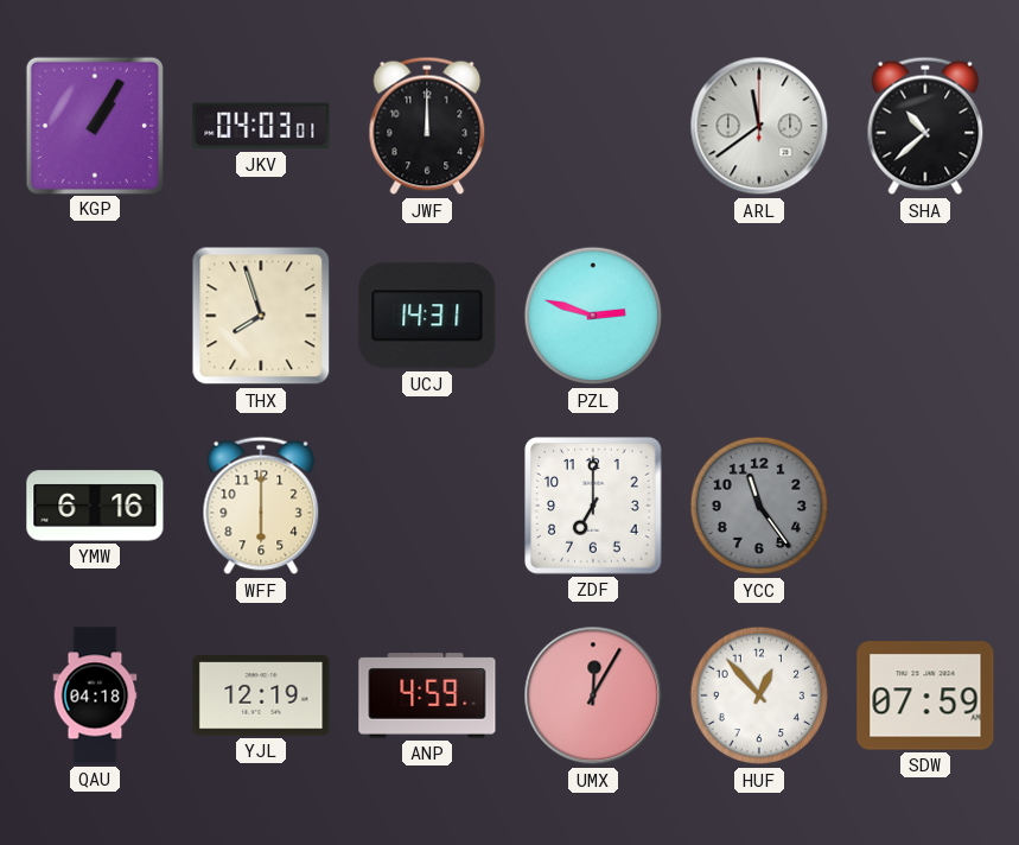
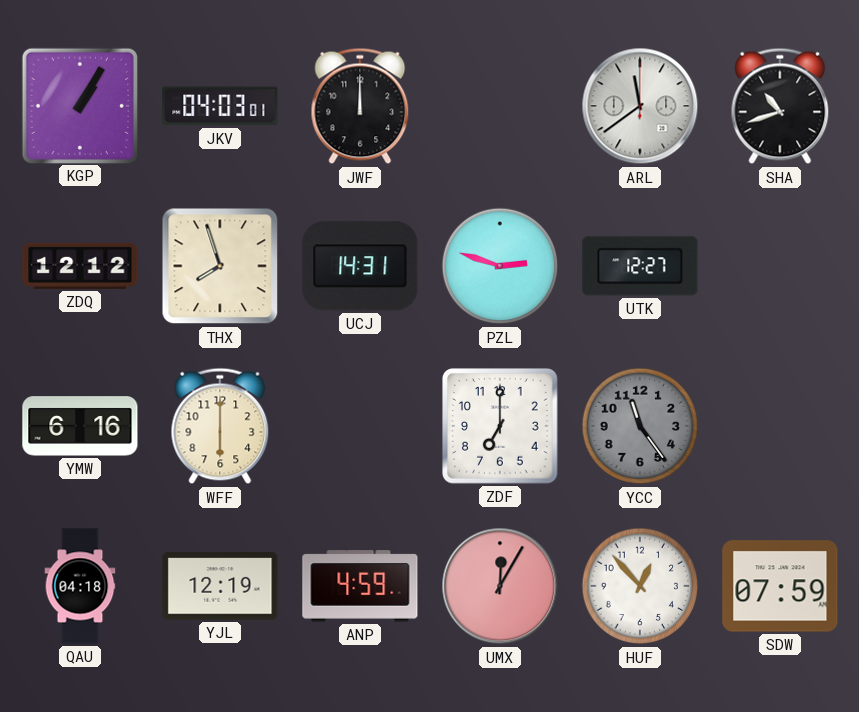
SHA: 10:38 -> 10:42 (780, 106)
ZDQ: none -> 12:12 (80, 266)
UTK: none -> 12:27 (640, 266)
